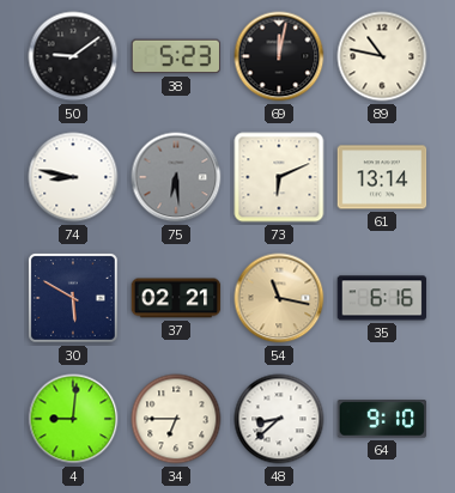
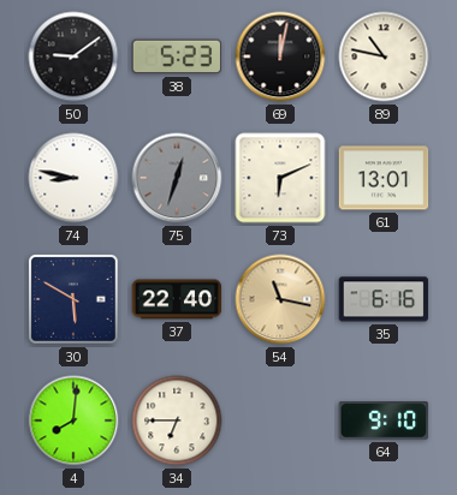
75: 6:29 -> 12:33 (177, 178)
61: 13:14 -> 13:01 (384, 178)
37: 02:21 -> 22:40 (177, 299)
4: 9:01 -> 8:01 (73, 421)
48: 8:38 -> none (279, 419)
